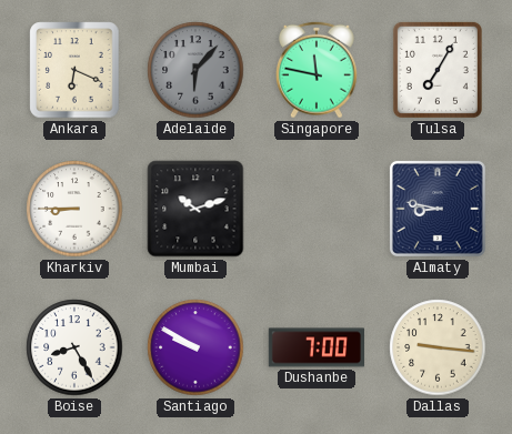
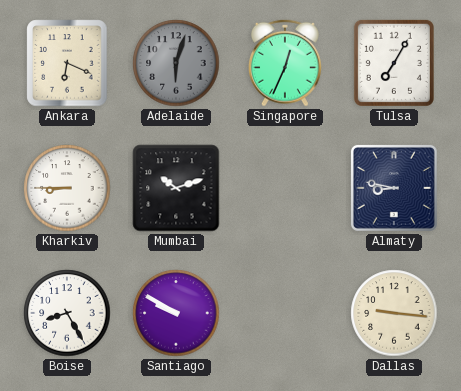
Adelaide: 6:07 -> 6:03 (176, 63)
Singapore: 11:47 -> 12:34 (285, 63)
Dushanbe: 7:00 -> none (315, 347)
